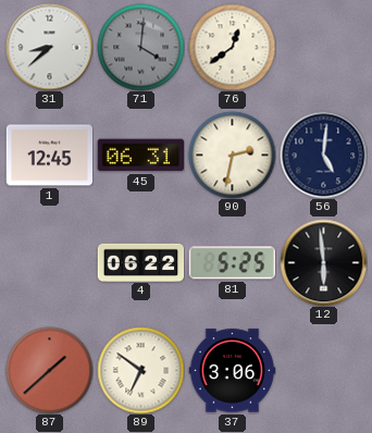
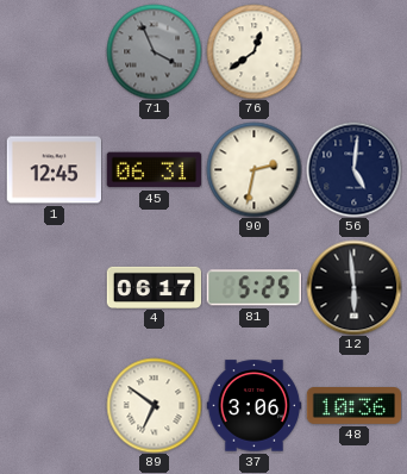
31: 8:38 -> none (49, 47)
71: 4:01 -> 3:56 (154, 51)
4: 06:22 -> 06:17 (154, 287)
87: 1:38 -> none (49, 370)
48: none -> 10:36 (353, 406)
